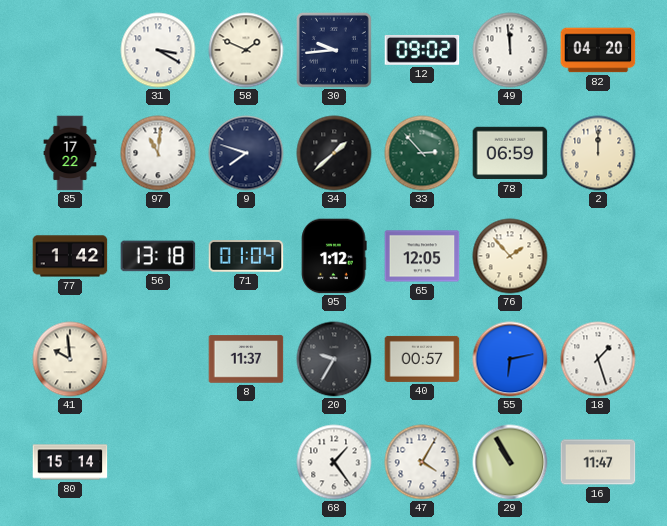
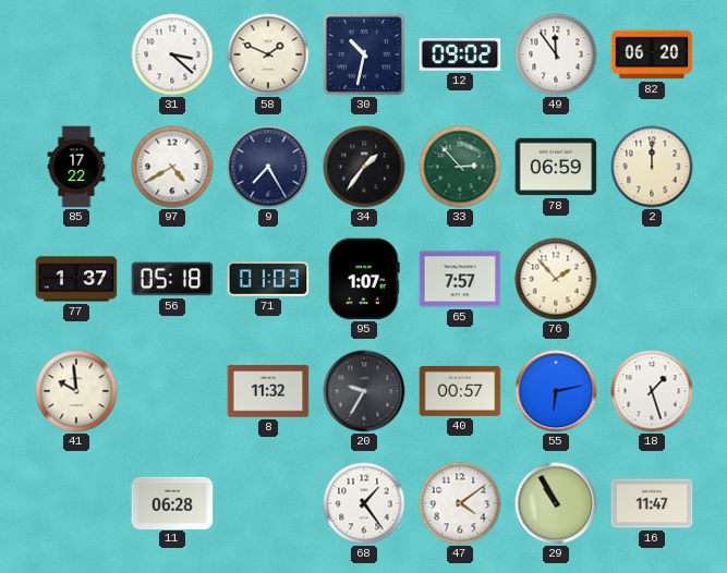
31: 3:20 -> 3:22 (172, 54)
30: 9:44 -> 10:32 (365, 56)
49: 11:59 -> 11:54 (556, 54)
82: 04:20 -> 06:20 (652, 54)
97: 11:01 -> 4:40 (172, 167)
9: 7:48 -> 7:25 (268, 167)
34: 1:38 -> 1:36 (364, 167)
77: 1:42 -> 1:37 (76, 279)
56: 13:18 -> 05:18 (172, 279)
71: 01:04 -> 01:03 (268, 279)
95: 1:12 -> 1:07 (364, 279)
65: 12:05 -> 7:57 (460, 279)
8: 11:37 -> 11:32 (268, 391)
80: 15:14 -> none (70, 462)
11: none -> 06:28 (172, 502)
47: 4:05 -> 4:09 (460, 503)
